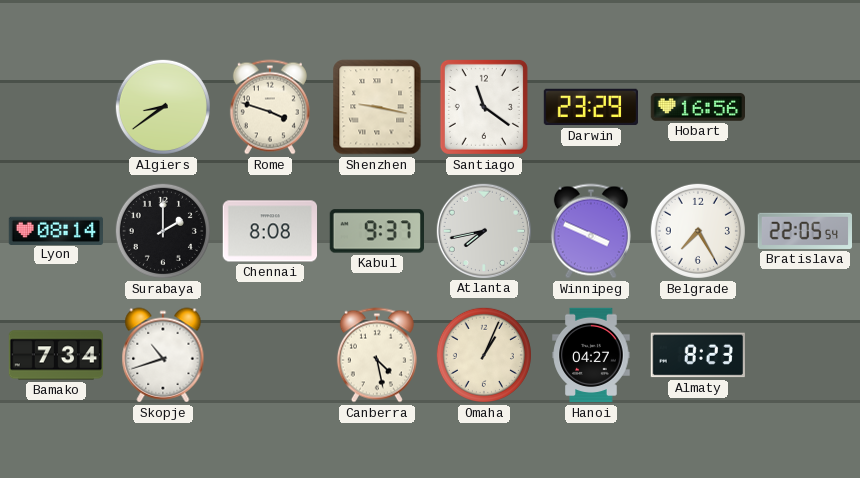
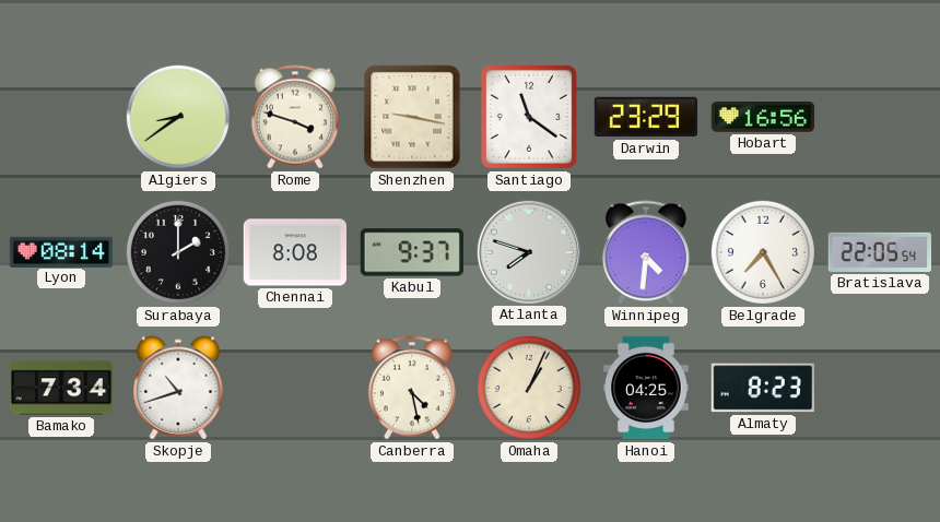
Atlanta: 7:43 -> 7:48 (528, 251)
Winnipeg: 3:49 -> 4:31 (646, 252)
Hanoi: 04:27 -> 04:25 (646, 388)
